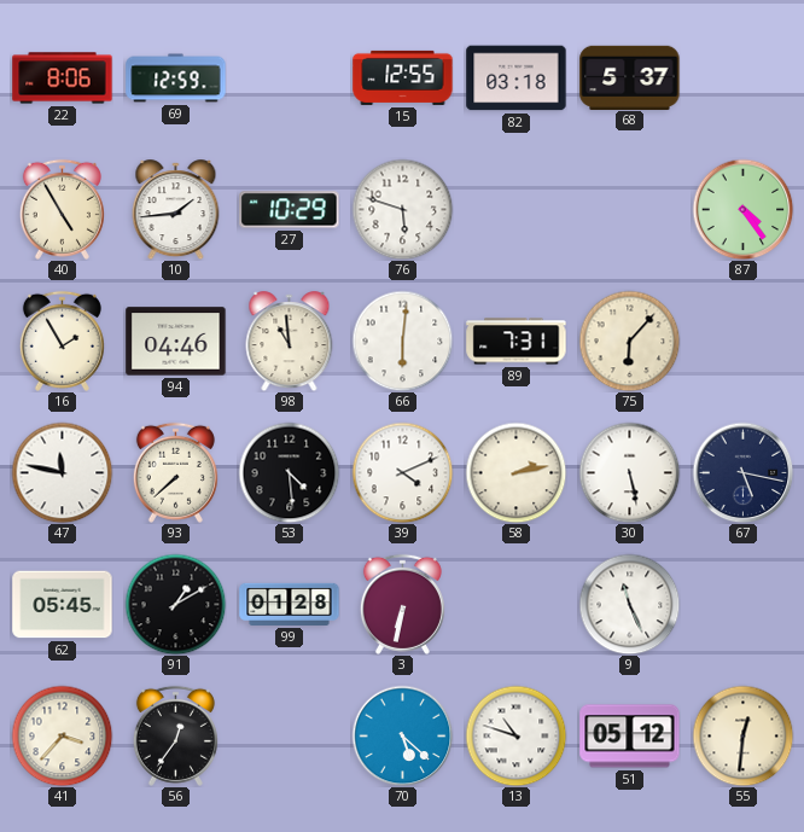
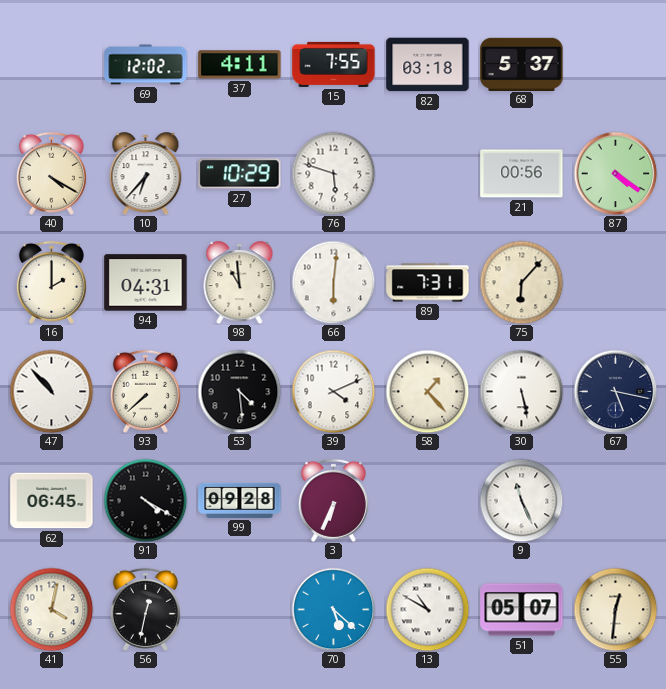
22: 8:06 -> none (63, 78)
69: 12:59 -> 12:02 (146, 65)
37: none -> 4:11 (240, 65)
15: 12:55 -> 7:55 (334, 64)
40: 4:55 -> 4:20 (51, 173)
10: 1:44 -> 6:37 (146, 174)
21: none -> 00:56 (522, 174)
87: 4:24 -> 4:21 (615, 173)
16: 1:55 -> 2:00 (51, 282)
94: 04:46 -> 04:31 (146, 283)
47: 11:47 -> 10:53 (51, 391)
58: 2:13 -> 1:23 (427, 391)
62: 05:45 -> 06:45 (52, 501)
91: 1:10 -> 4:20 (145, 500)
99: 01:28 -> 09:28 (240, 500)
3: 6:32 -> 6:34 (333, 500)
41: 3:37 -> 4:02 (51, 609)
56: 12:36 -> 12:32 (145, 609)
13: 10:48 -> 10:50 (427, 609)
51: 05:12 -> 05:07 (522, 610)
